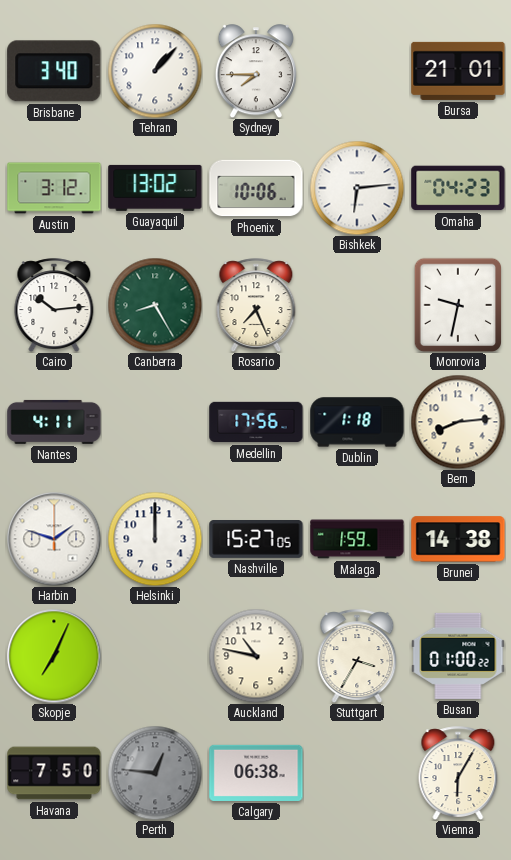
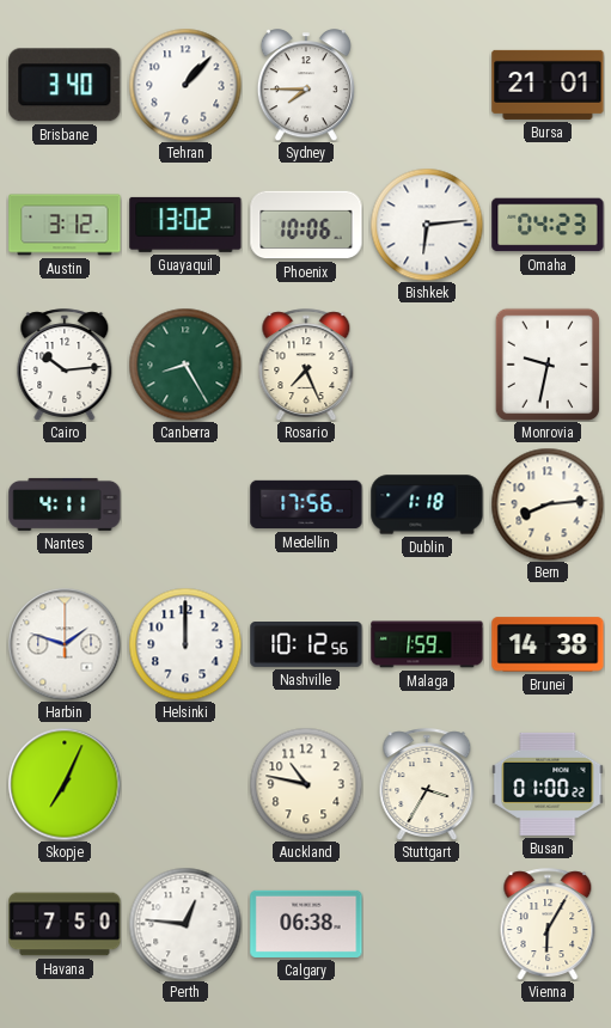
Nashville: 15:27 -> 10:12 (306, 645)
Perth dial: grey -> white (185, 924)
